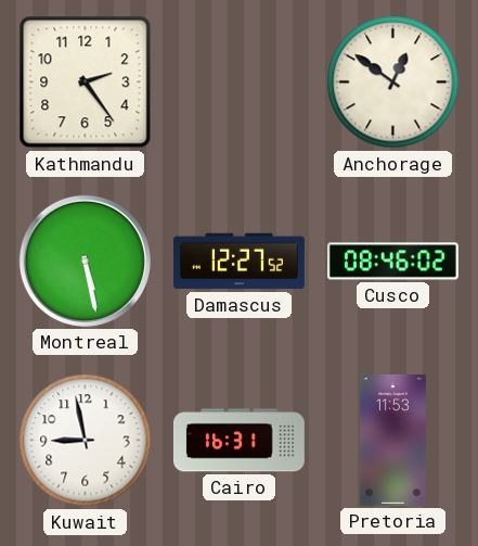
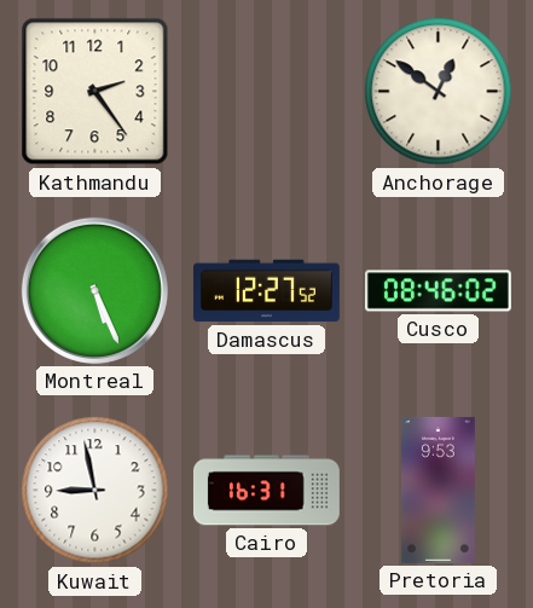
Montreal: 5:28 -> 5:26 (94, 290)
Pretoria: 11:53 -> 9:53 (439, 490)
